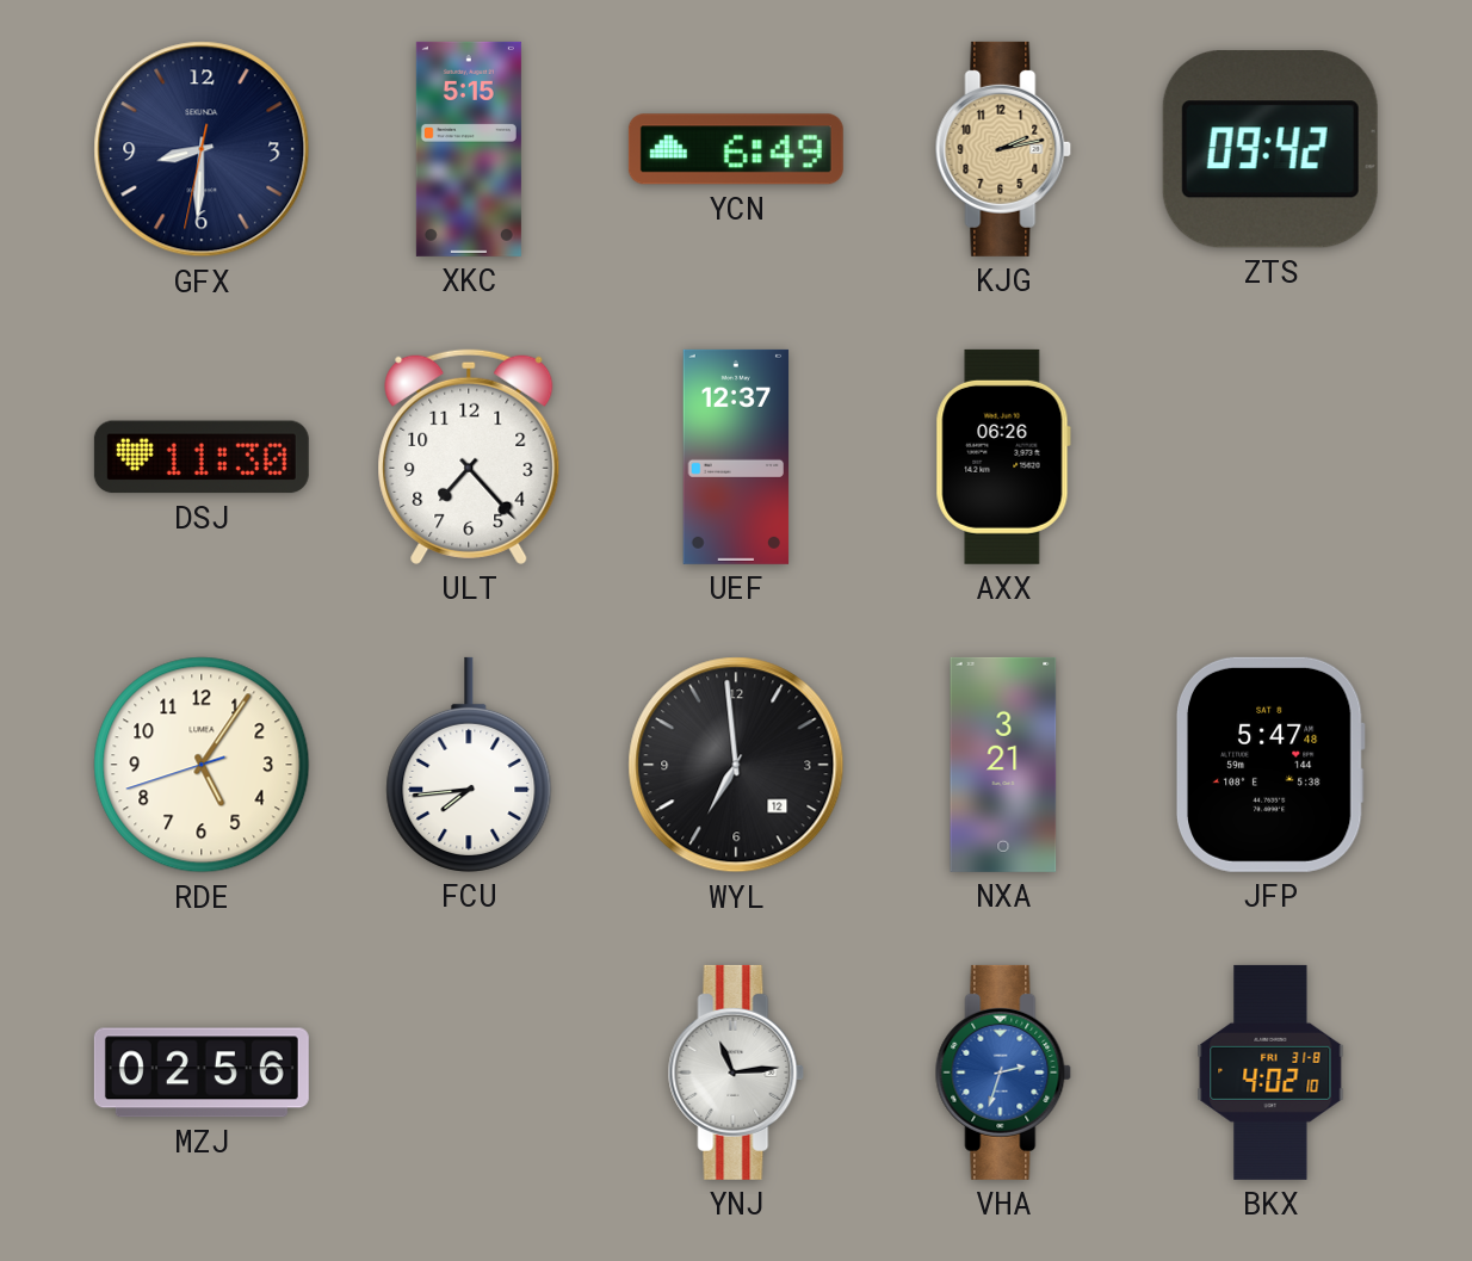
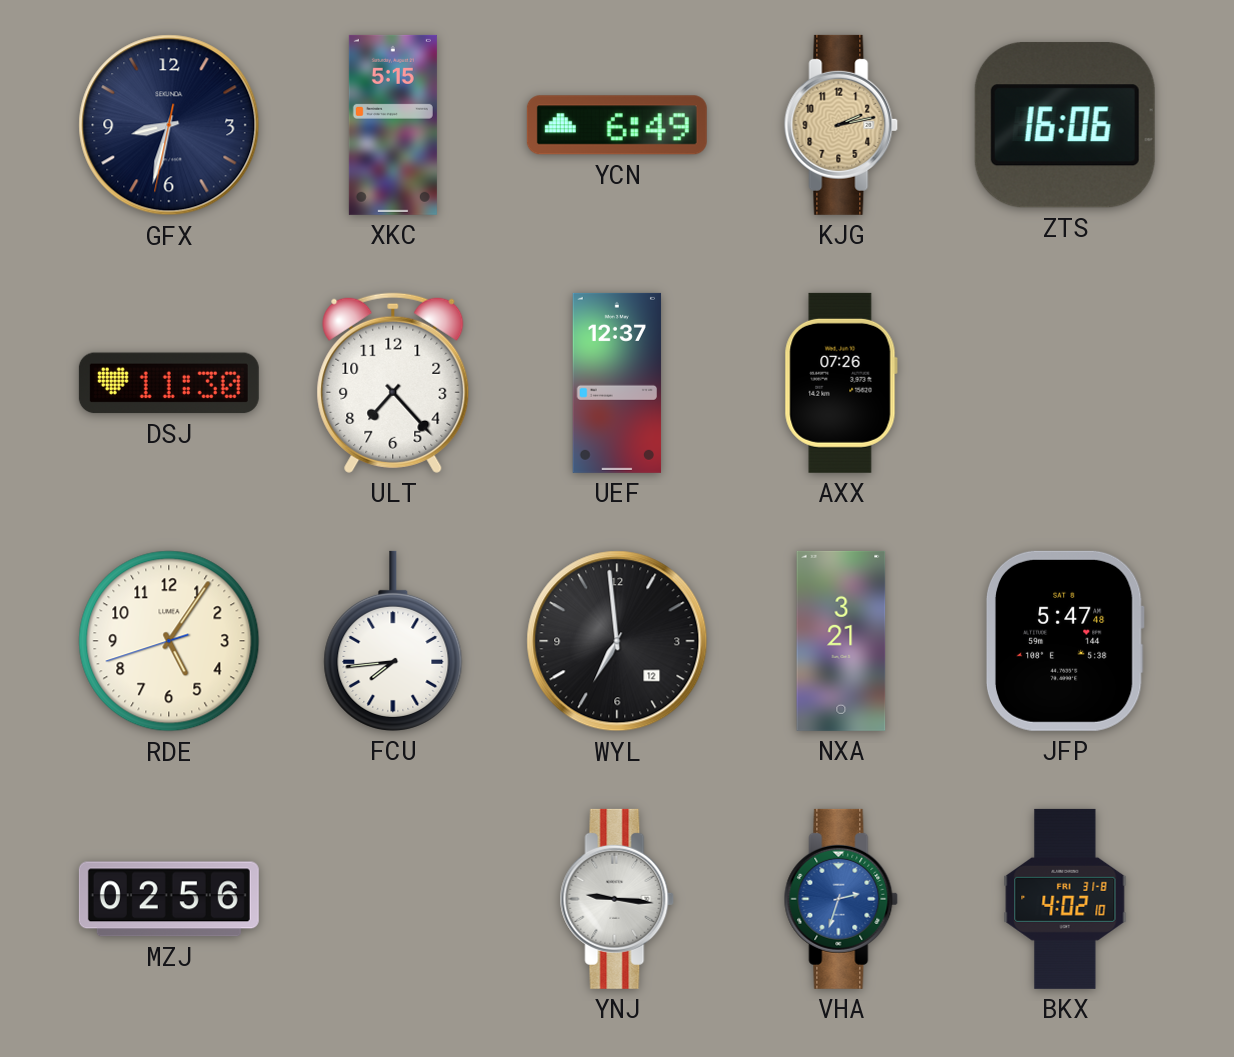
GFX: 8:30 -> 8:32 (169, 125)
ZTS: 09:42 -> 16:06 (1065, 125)
AXX: 06:26 -> 07:26 (841, 383)
YNJ: 11:14 -> 9:16 (617, 899)
